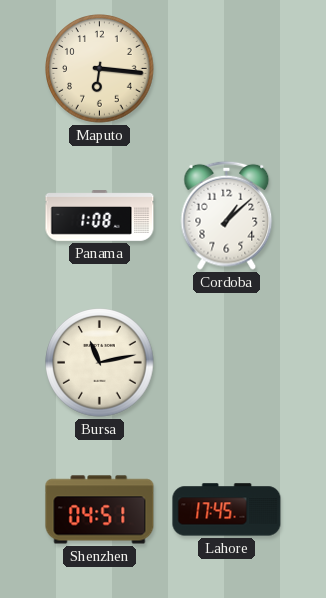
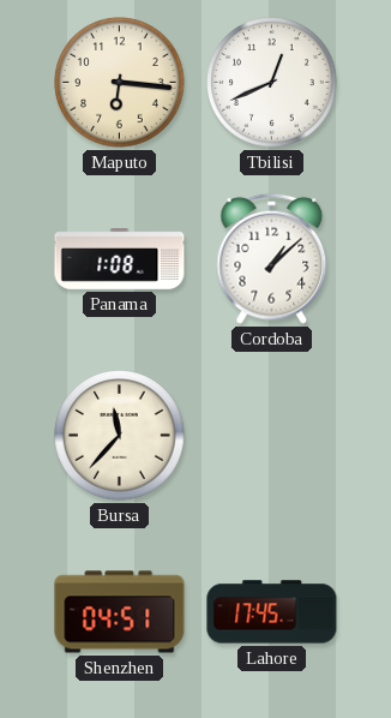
Tbilisi: none -> 12:41 (272, 83)
Bursa: 11:13 -> 11:37 (120, 436)
